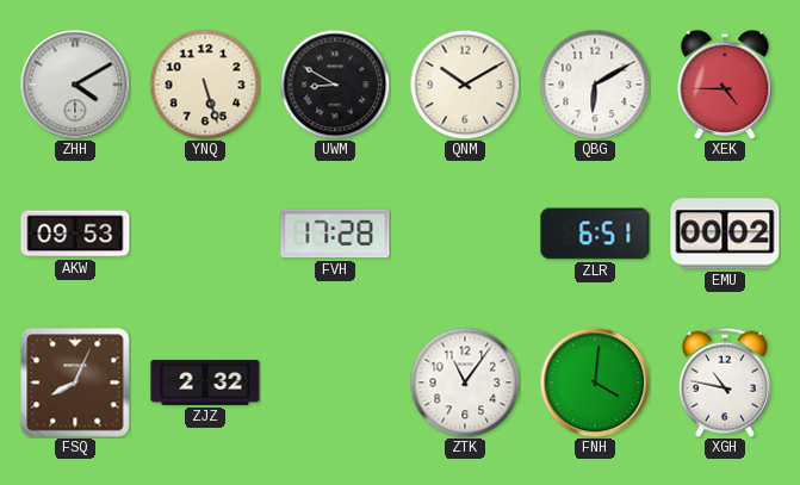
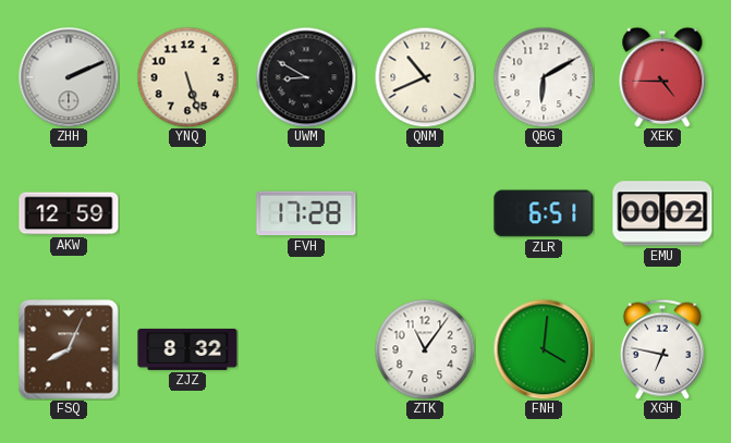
ZHH: 4:10 -> 2:11 (69, 77)
QNM: 10:10 -> 10:41 (425, 77)
AKW: 09:53 -> 12:59 (69, 213)
ZJZ: 2:32 -> 8:32 (187, 349)
XGH: 10:47 -> 6:47 (662, 349)
